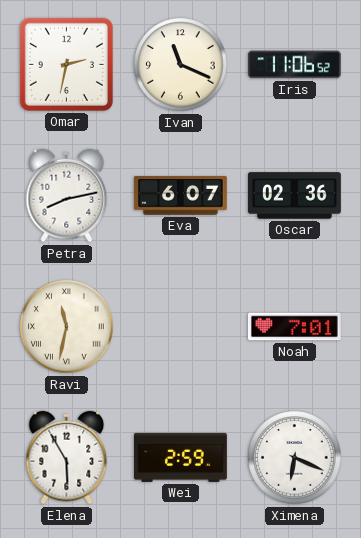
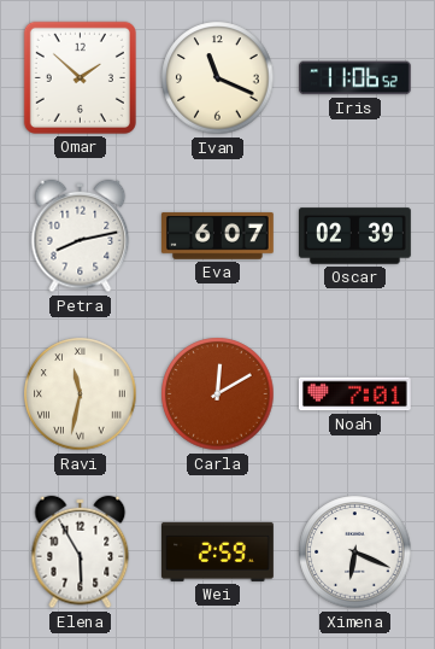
Omar: 2:32 -> 1:52 (80, 77)
Oscar: 02:36 -> 02:39 (355, 236)
Carla: none -> 12:10 (218, 394)
